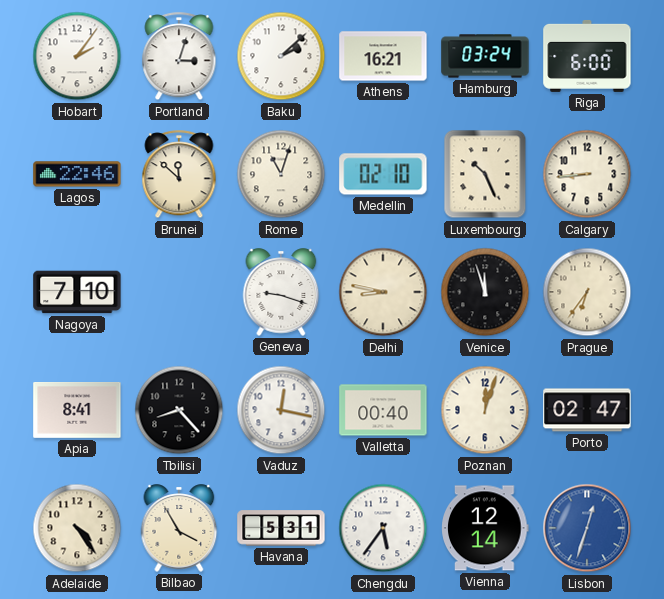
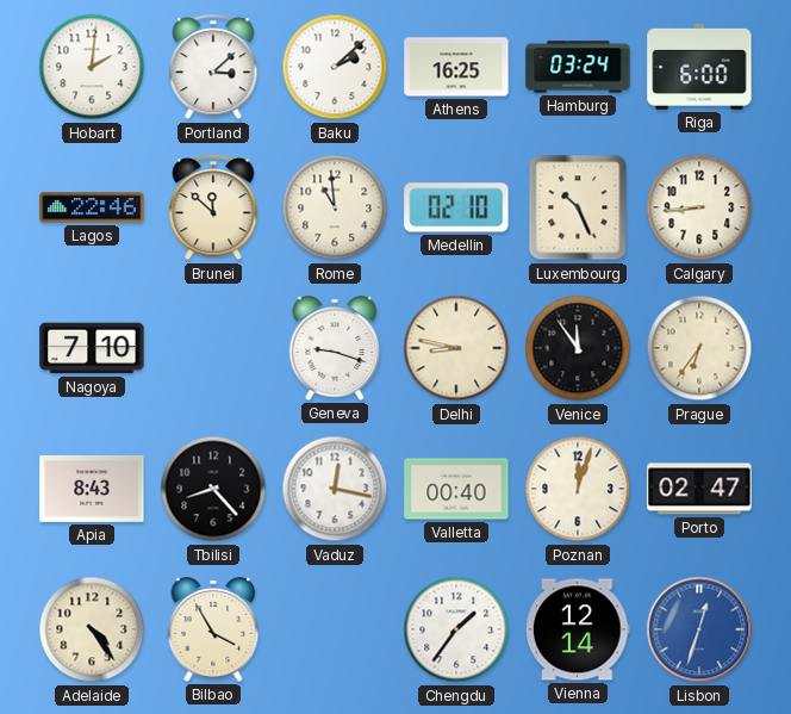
Hobart: 2:06 -> 2:01 (92, 67)
Portland: 3:03 -> 3:08 (213, 68)
Athens: 16:21 -> 16:25 (456, 67)
Rome: 11:03 -> 10:59 (335, 207)
Venice: 11:57 -> 11:54 (578, 348)
Apia: 8:41 -> 8:43 (92, 490)
Havana: 5:31 -> none (281, 528)
Chengdu: 5:36 -> 1:36 (456, 629)
